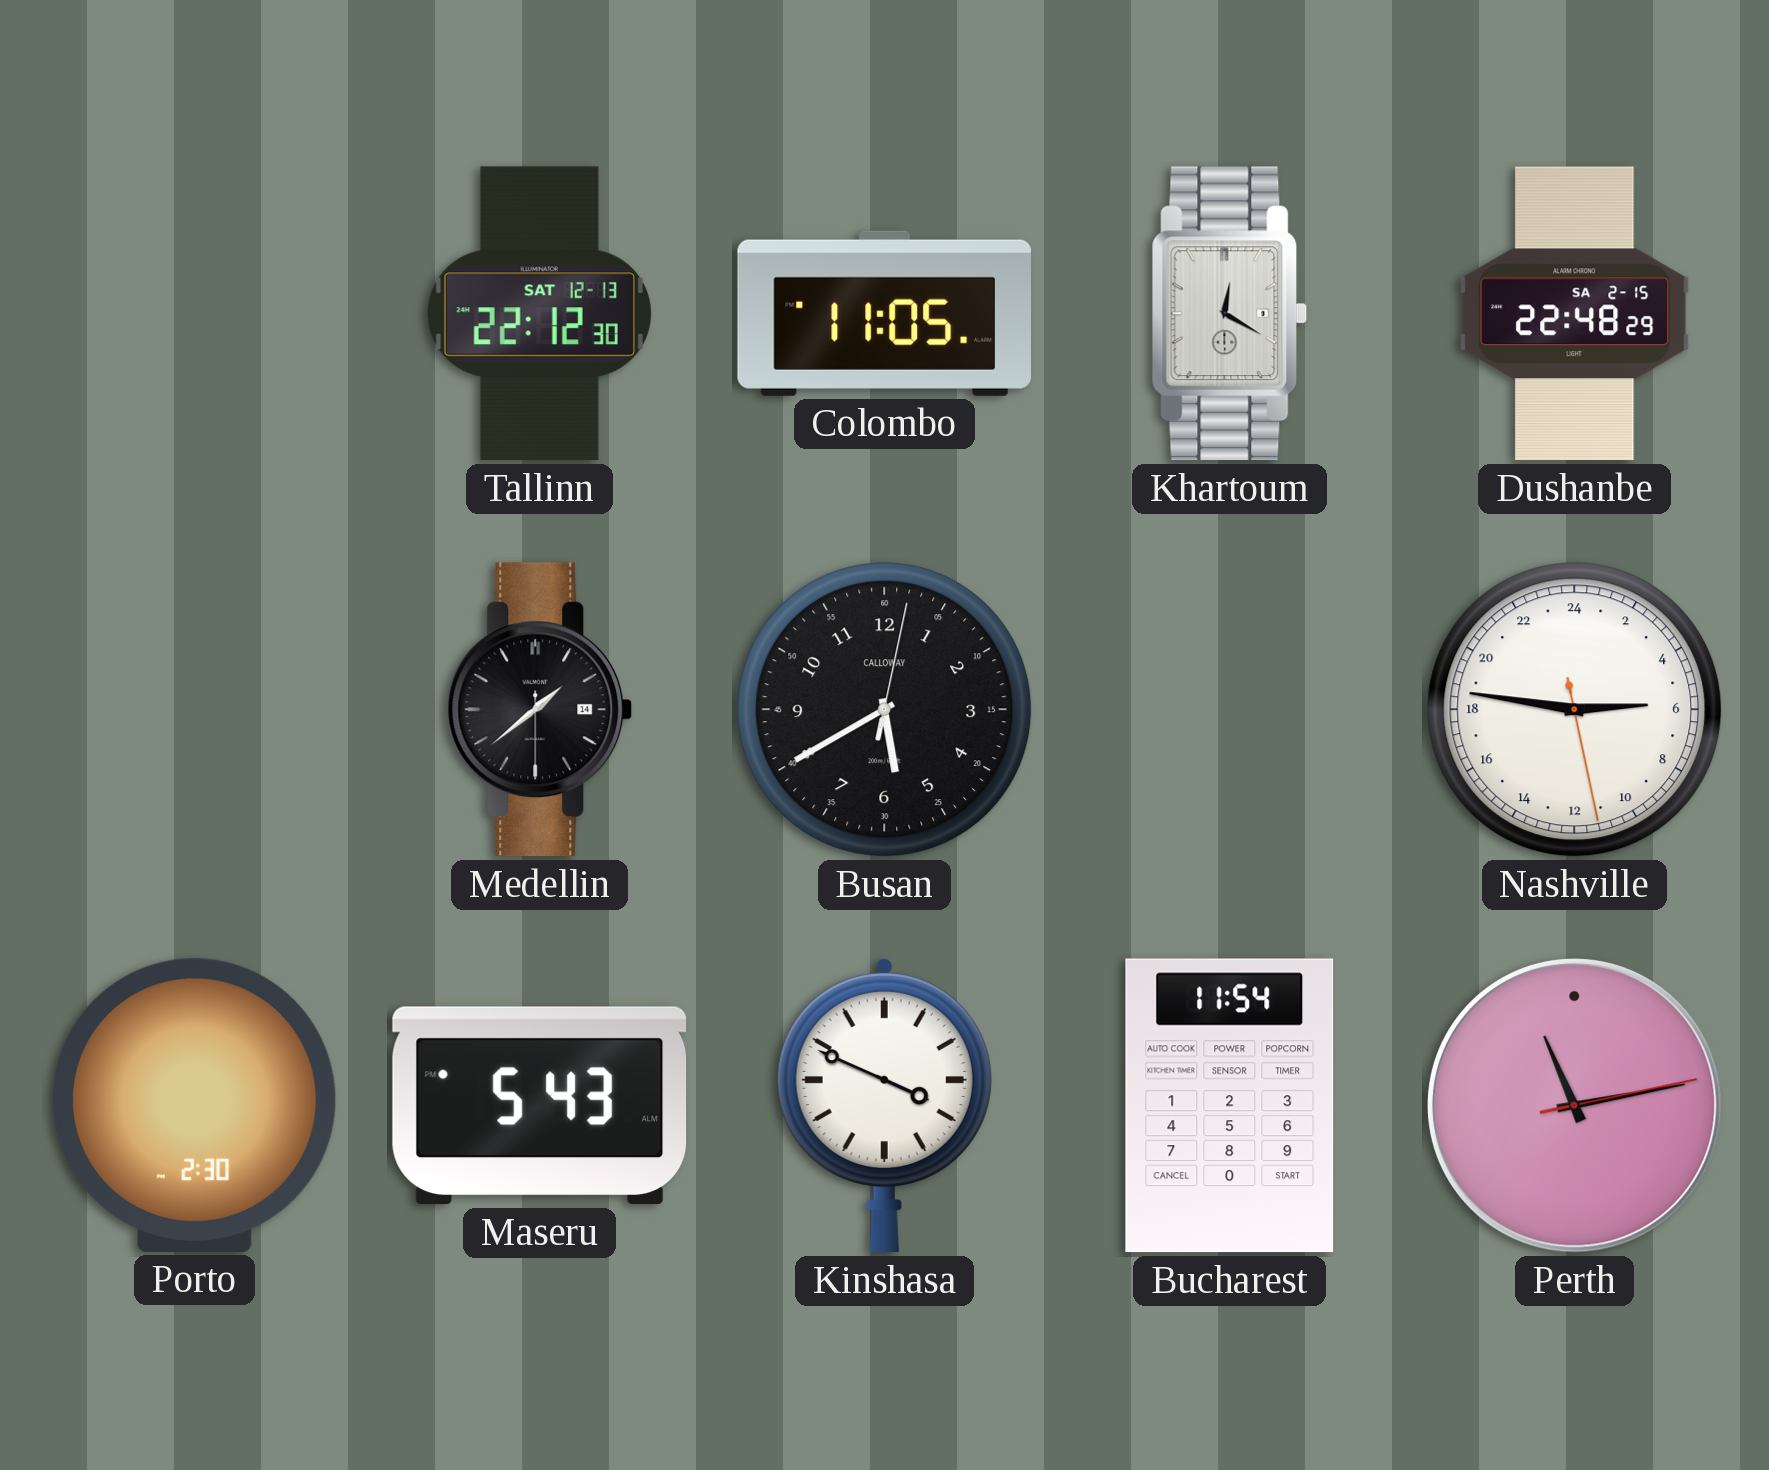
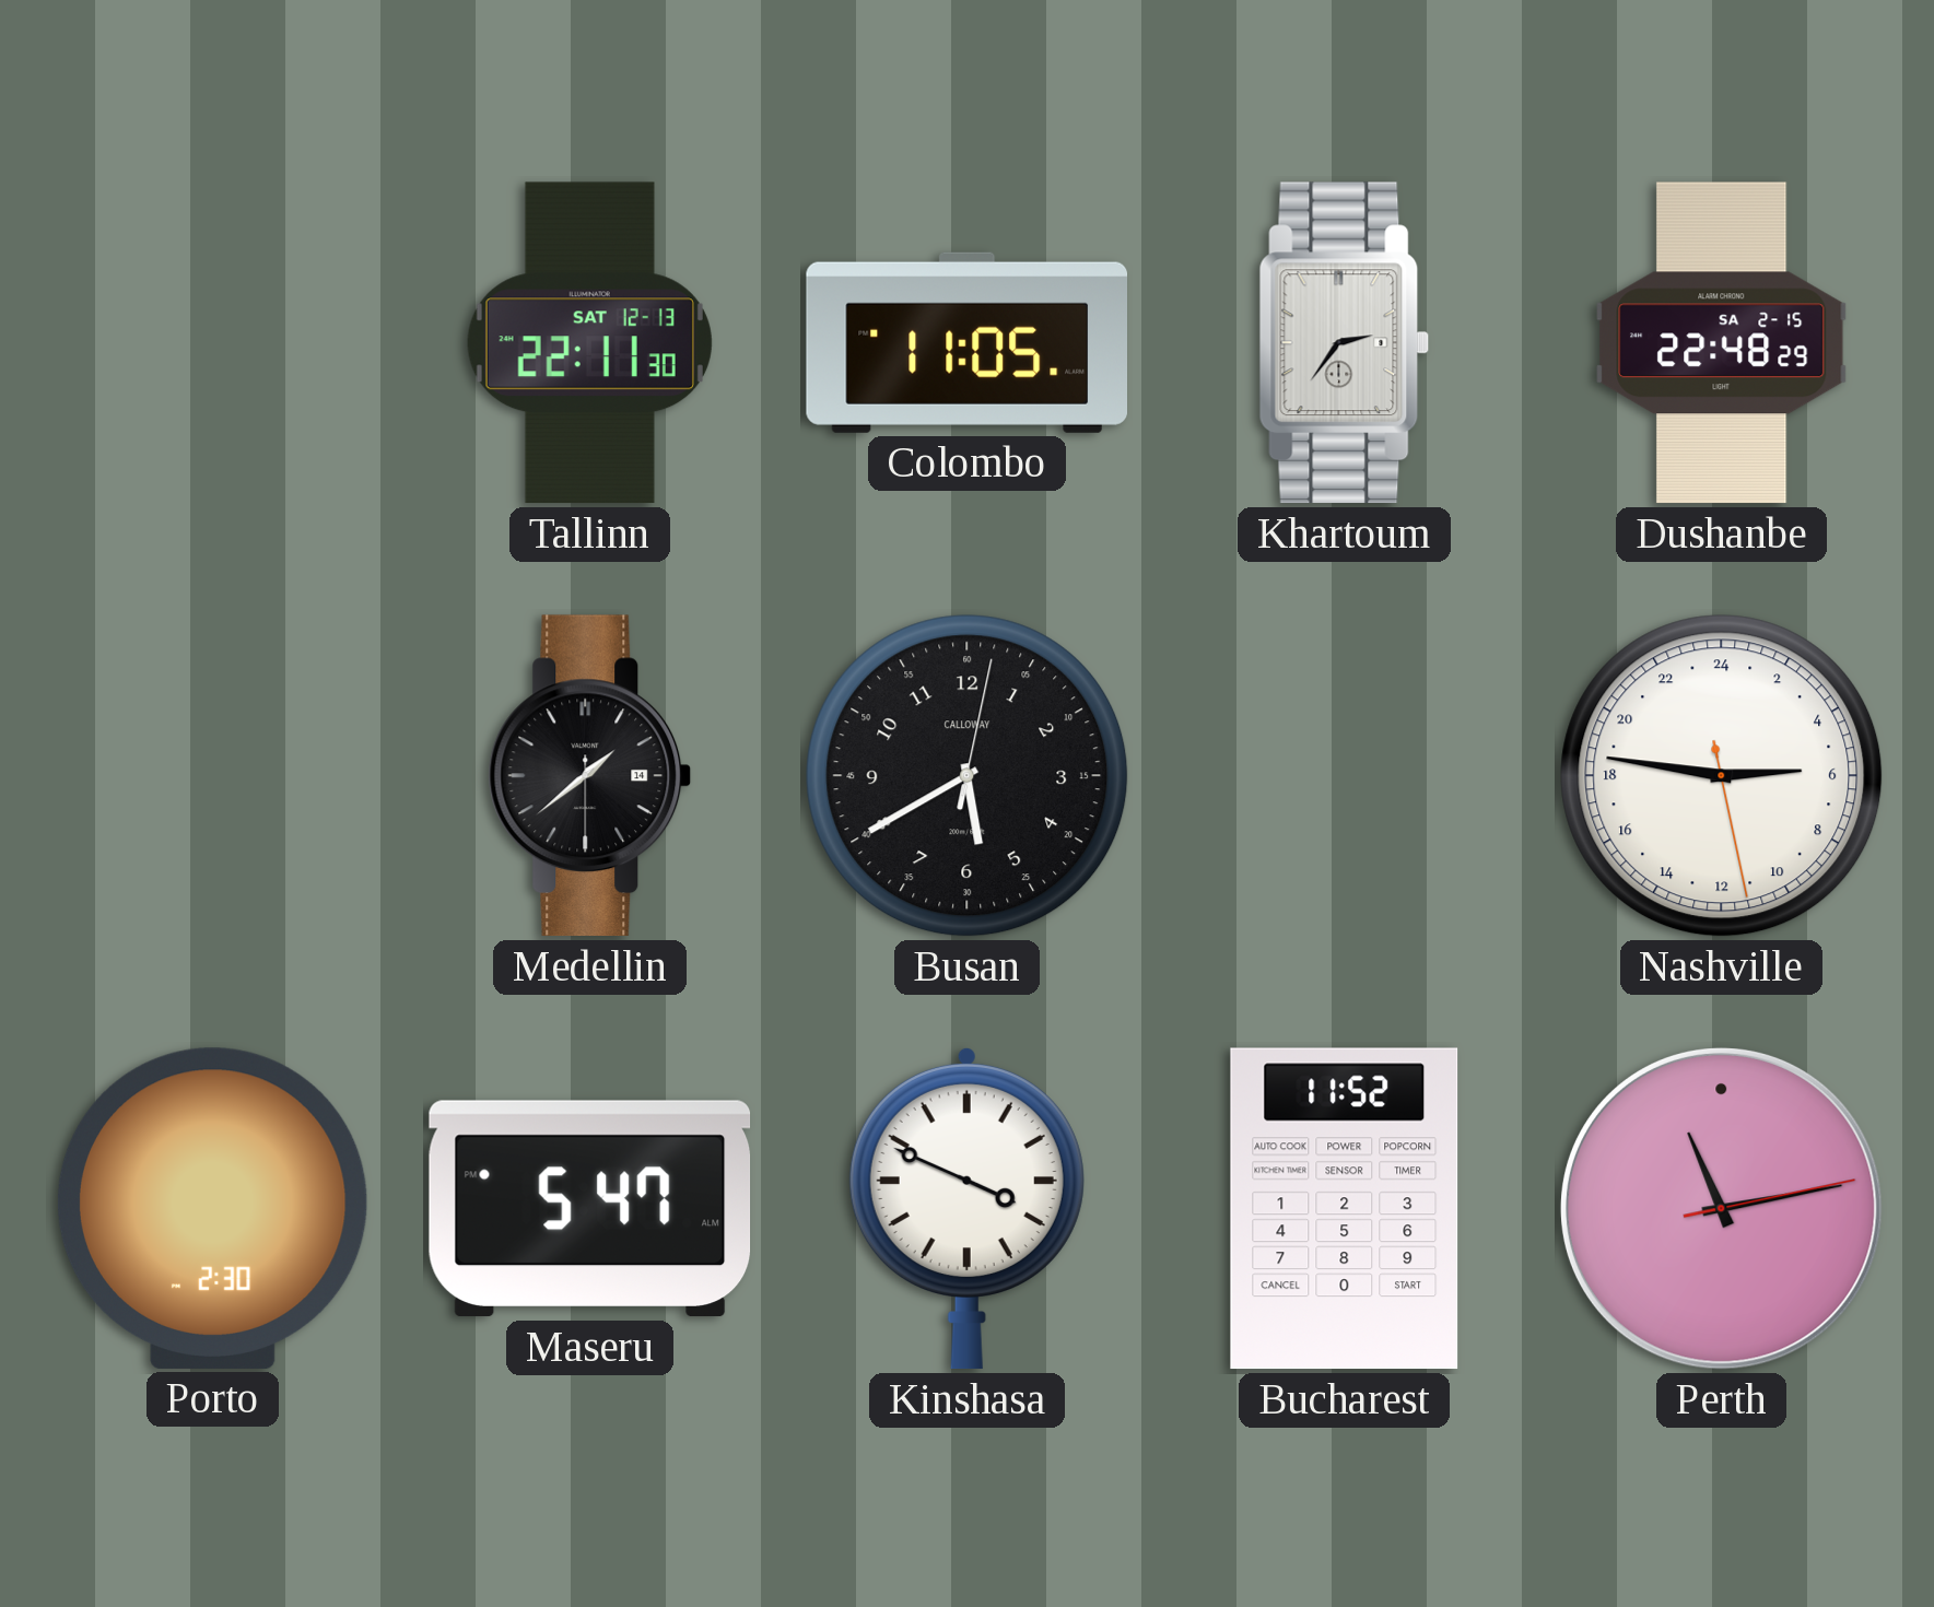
Tallinn: 22:12 -> 22:11 (589, 343)
Khartoum: 12:20 -> 2:36 (1345, 343)
Maseru: 5:43 -> 5:47 (590, 1209)
Bucharest: 11:54 -> 11:52 (1345, 1209)
